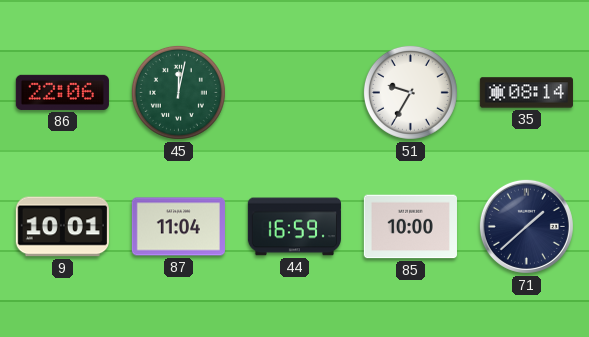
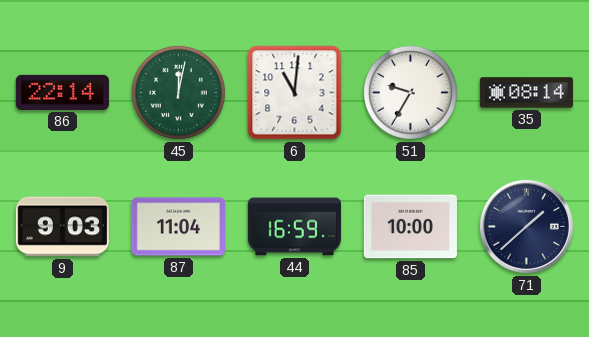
86: 22:06 -> 22:14 (62, 92)
6: none -> 11:01 (295, 93)
9: 10:01 -> 9:03 (62, 227)
